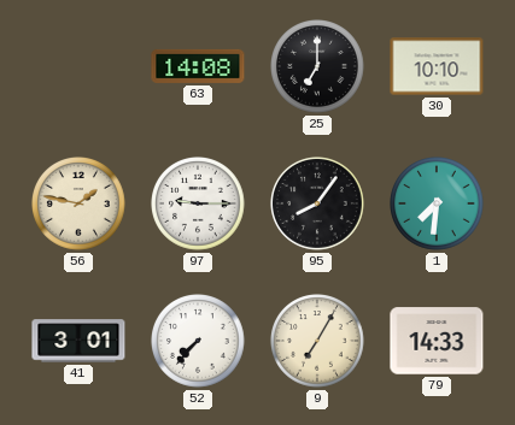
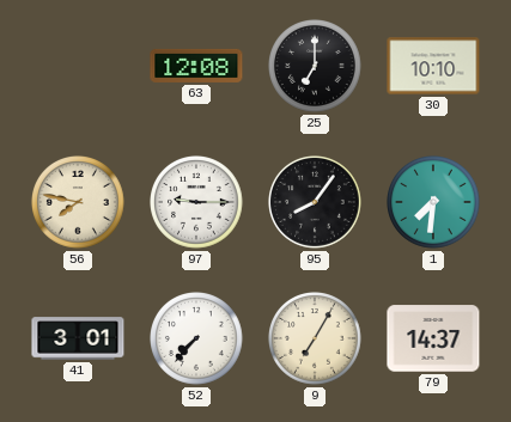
63: 14:08 -> 12:08 (196, 66)
56: 1:47 -> 7:47 (79, 203)
79: 14:33 -> 14:37 (433, 338)
